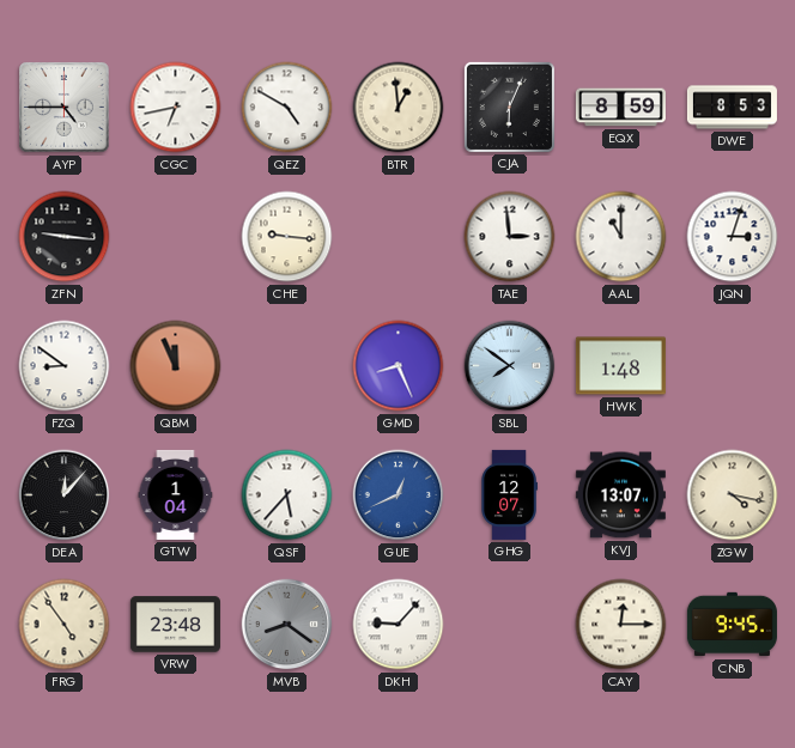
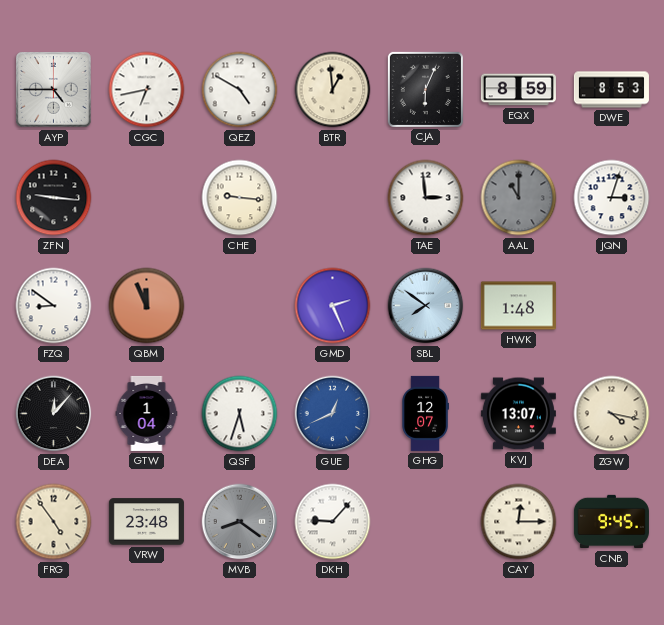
AAL dial: white -> grey (519, 198)
GMD: 8:26 -> 2:26 (333, 306)
QSF: 5:37 -> 5:33 (240, 414)
